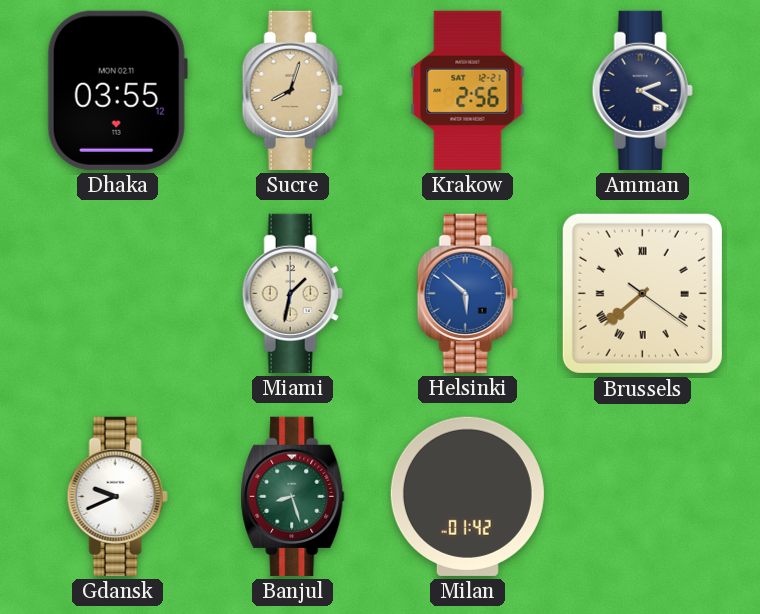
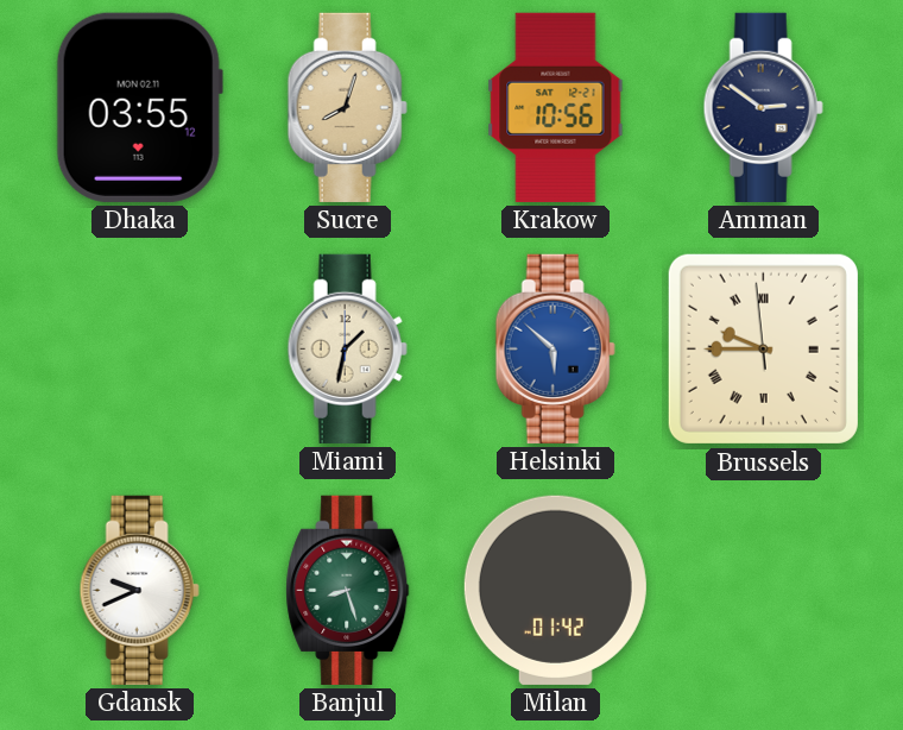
Krakow: 2:56 -> 10:56 (556, 107)
Amman: 2:20 -> 2:51 (763, 107)
Brussels: 7:38 -> 9:44 (763, 348)
